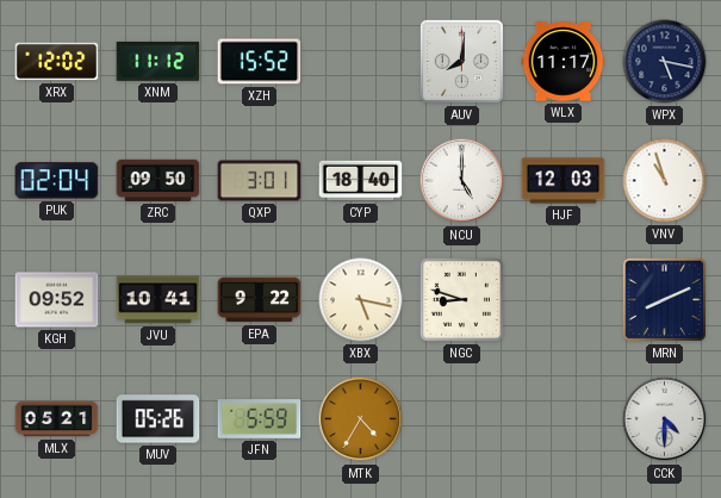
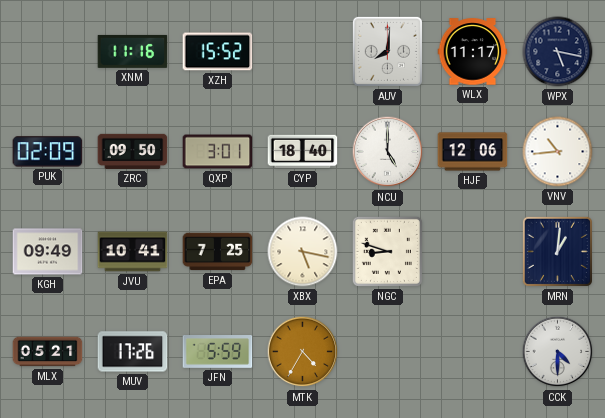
XRX: 12:02 -> none (57, 62)
XNM: 11:12 -> 11:16 (133, 51)
PUK: 02:04 -> 02:09 (48, 152)
HJF: 12:03 -> 12:06 (473, 152)
VNV: 10:57 -> 10:44 (558, 152)
KGH: 09:52 -> 09:49 (48, 252)
EPA: 9:22 -> 7:25 (218, 252)
MRN: 8:11 -> 1:01 (557, 251)
MUV: 05:26 -> 17:26 (133, 352)
